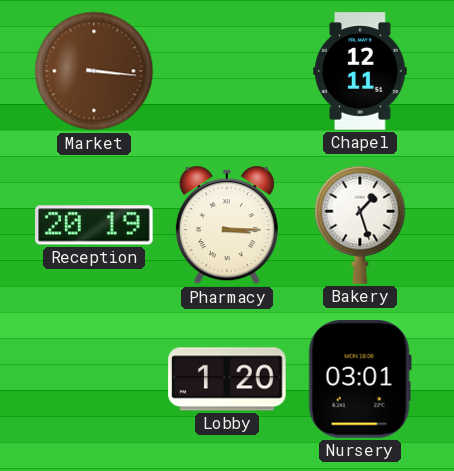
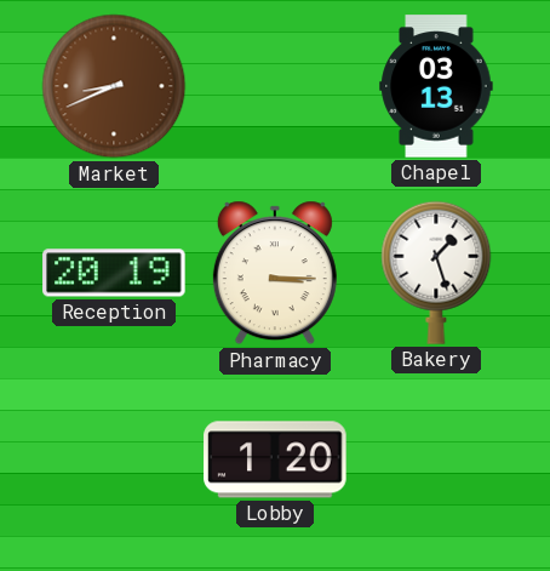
Market: 3:16 -> 8:41 (114, 86)
Chapel: 12:11 -> 03:13 (436, 86)
Nursery: 03:01 -> none (360, 379)
